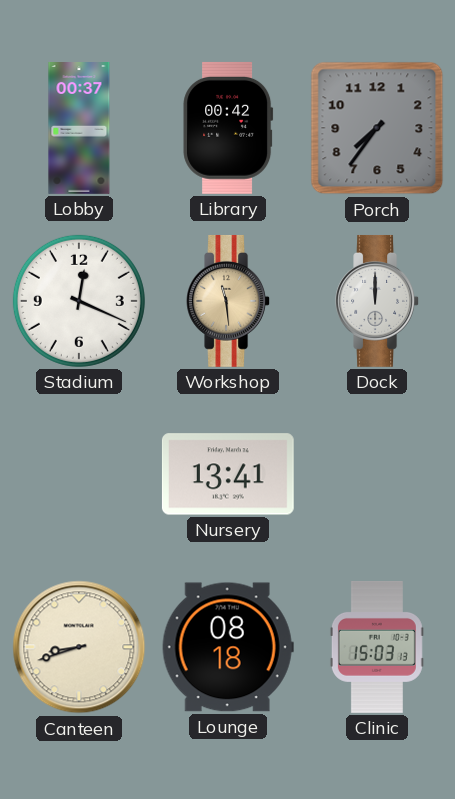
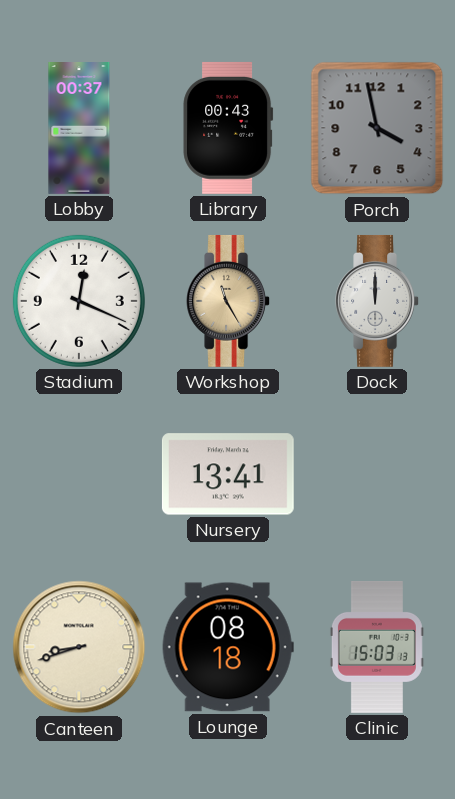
Library: 00:42 -> 00:43 (228, 128)
Porch: 7:36 -> 3:58 (377, 128)
Workshop: 11:29 -> 11:25 (228, 301)
